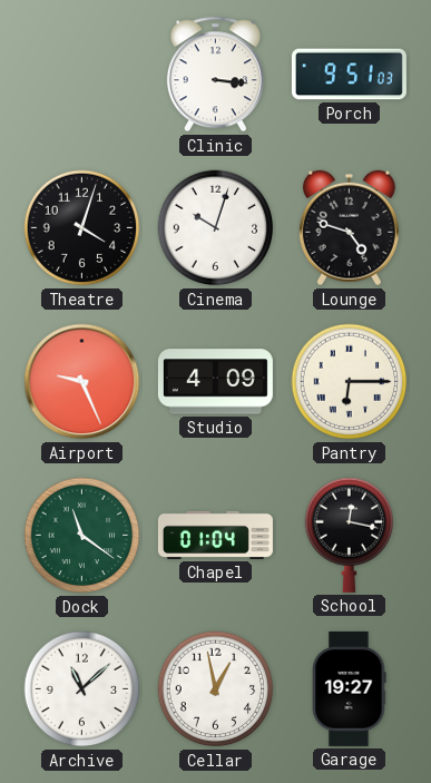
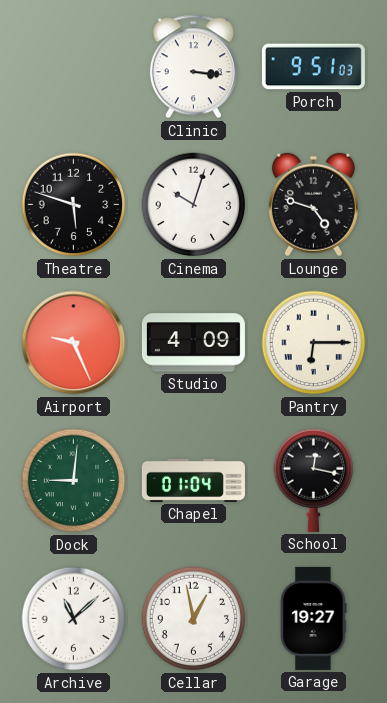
Theatre: 4:03 -> 5:48 (74, 205)
Dock: 11:21 -> 9:01 (74, 481)
